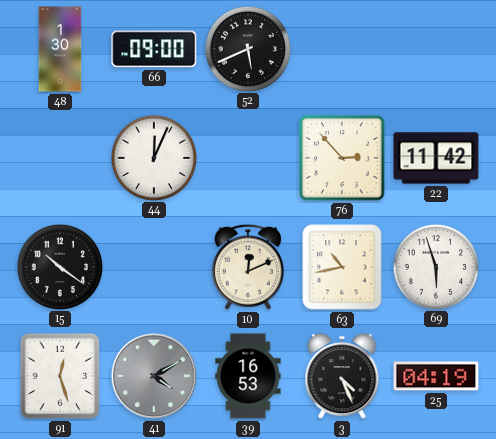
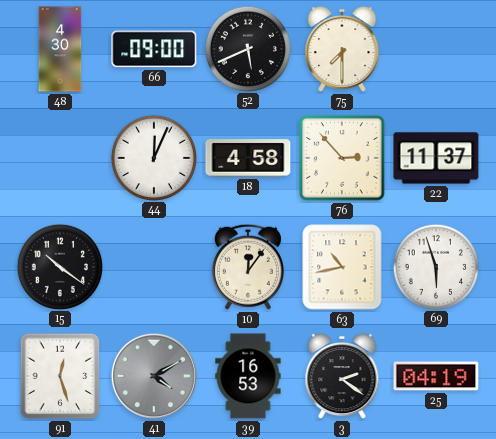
48: 1:30 -> 4:30 (60, 49)
75: none -> 7:30 (342, 49)
18: none -> 4:58 (248, 158)
22: 11:42 -> 11:37 (436, 158)
10: 12:11 -> 12:06 (248, 267)
3: 4:26 -> 2:21 (342, 376)
